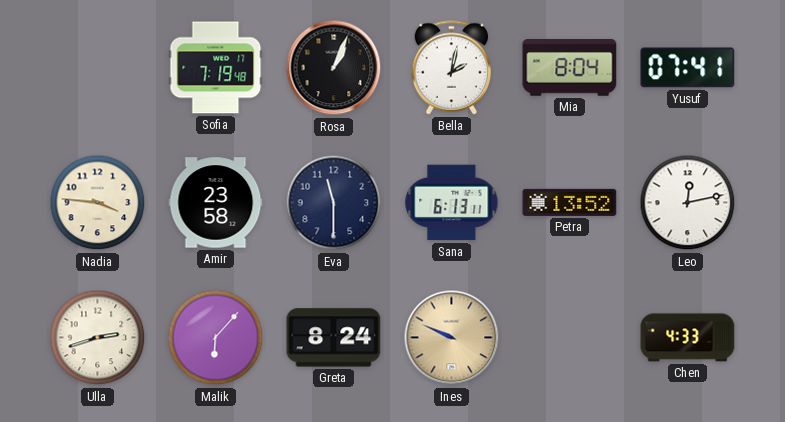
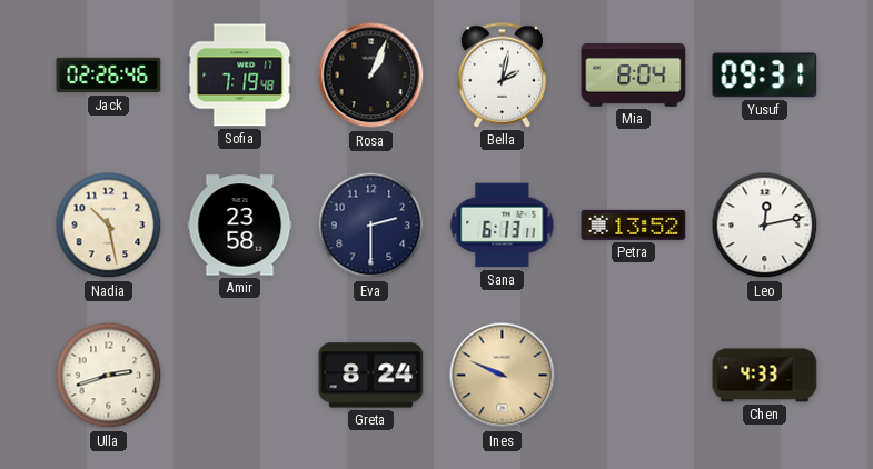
Jack: none -> 02:26 (109, 76)
Yusuf: 07:41 -> 09:31 (765, 76)
Nadia: 3:46 -> 10:28 (109, 226)
Eva: 11:30 -> 2:30 (371, 226)
Malik: 6:07 -> none (216, 338)
